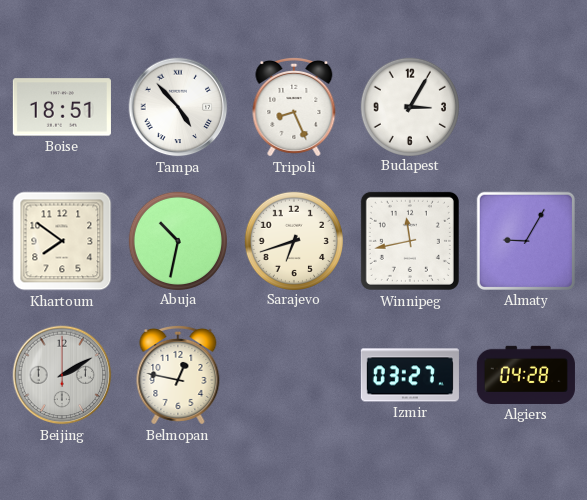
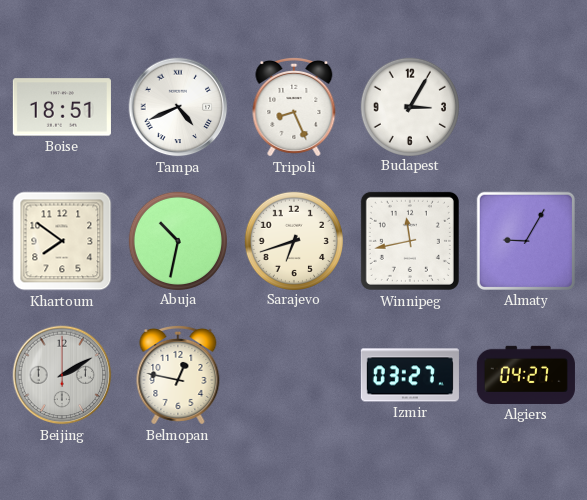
Tampa: 4:53 -> 4:41 (178, 107)
Algiers: 04:28 -> 04:27 (526, 375)
